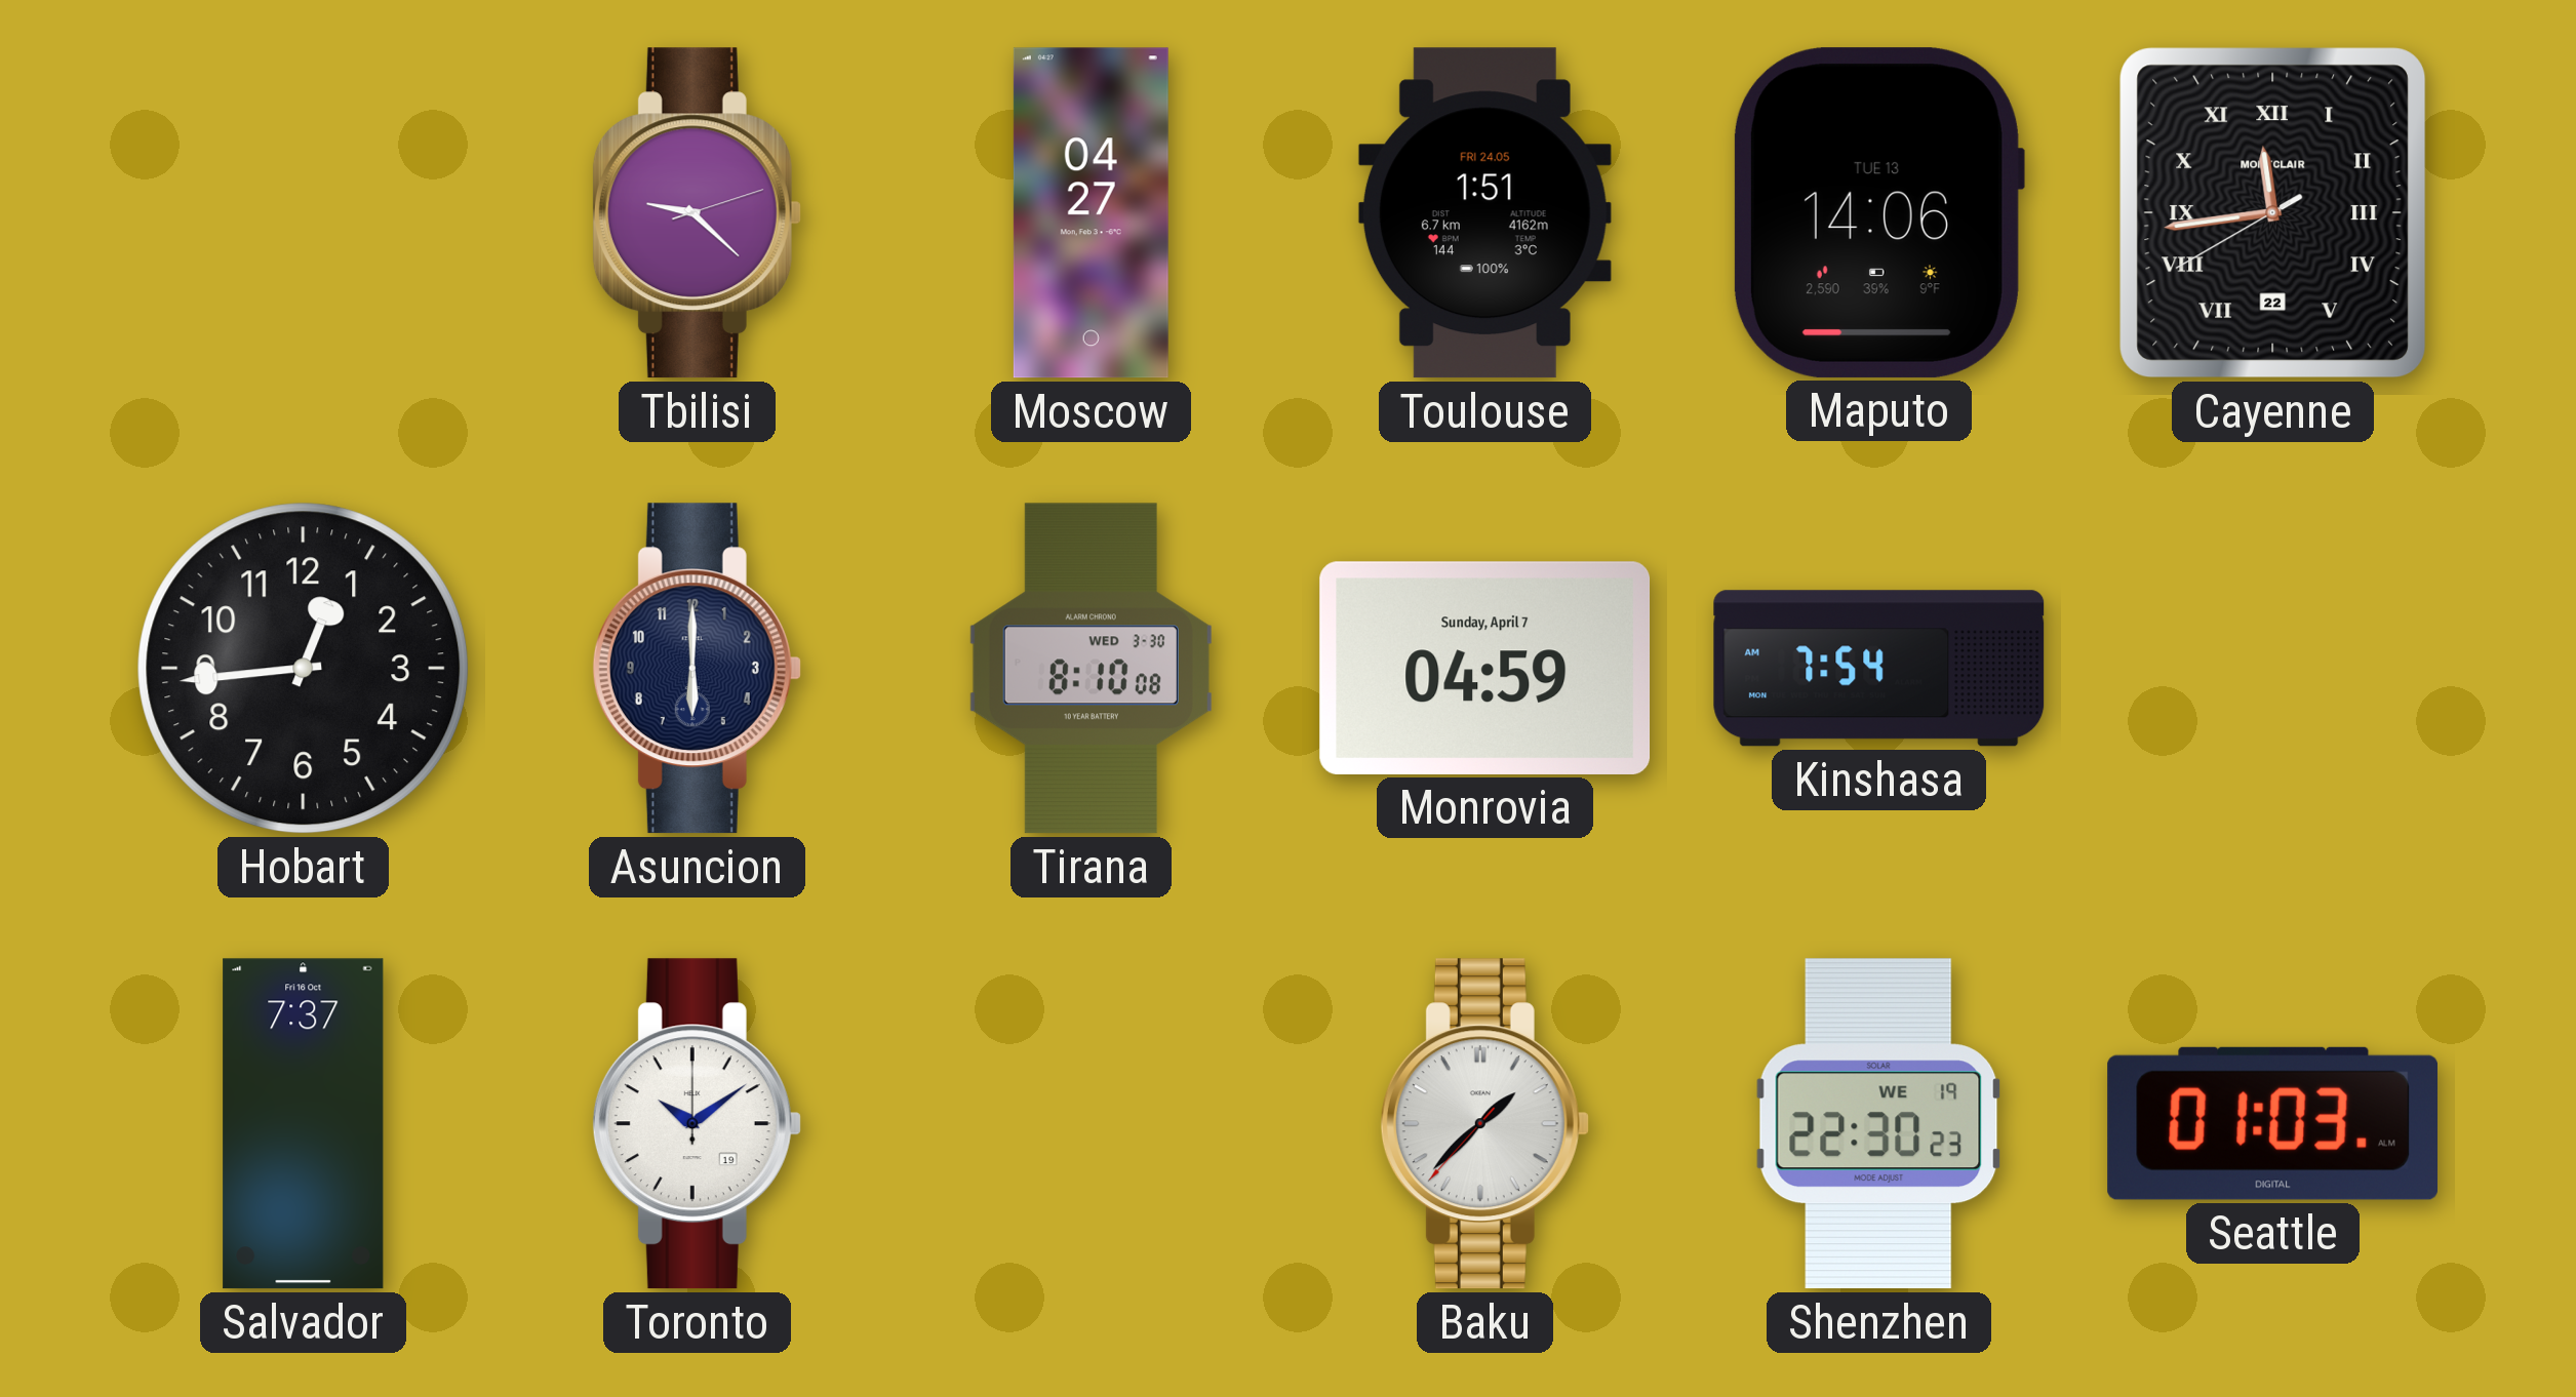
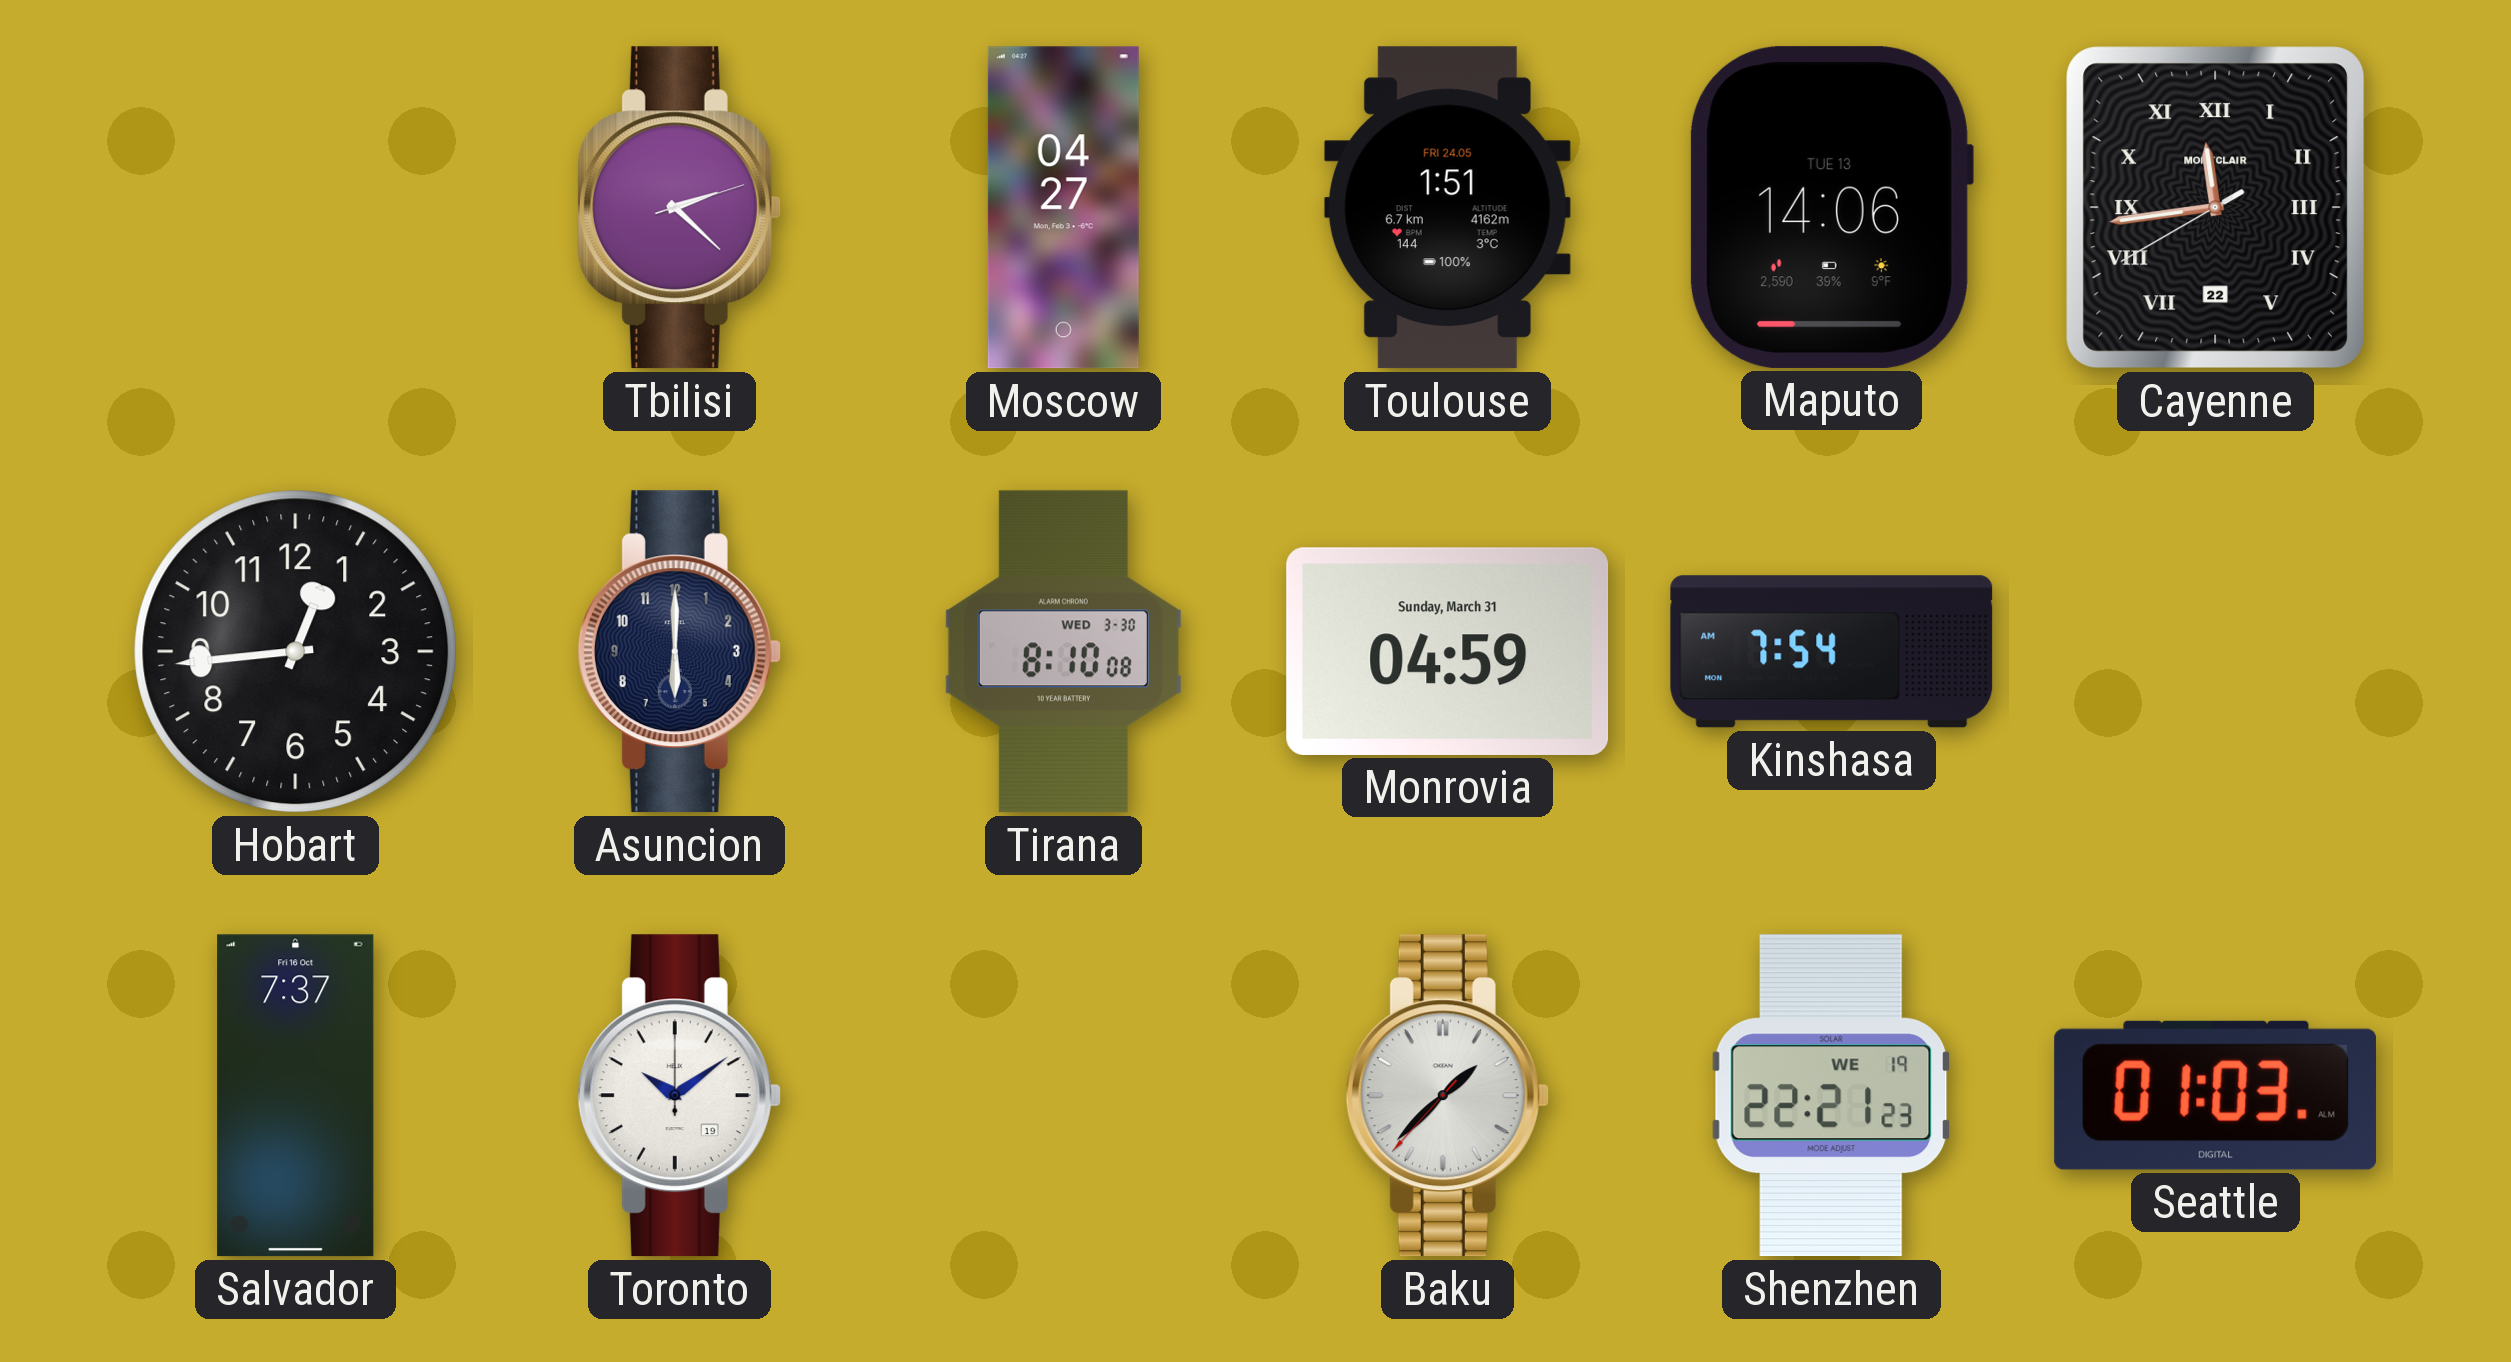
Tbilisi: 9:22 -> 2:22 (679, 208)
Monrovia date: Sunday, April 7 -> Sunday, March 31 (1448, 651)
Shenzhen: 22:30 -> 22:21 (1832, 1096)
